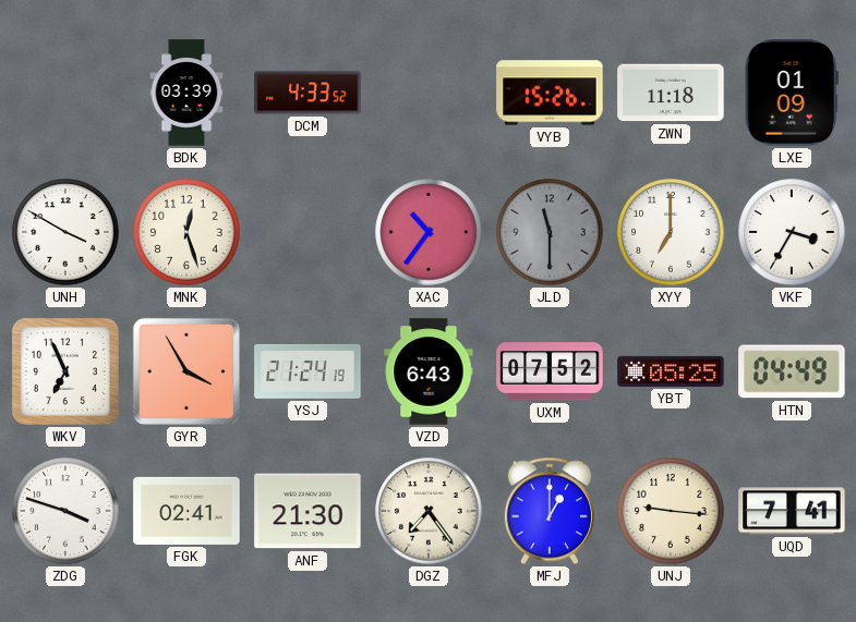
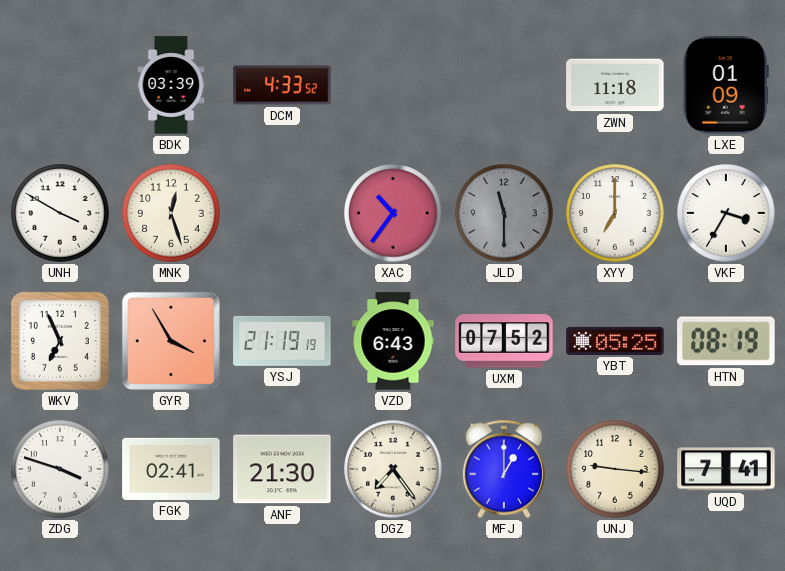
VYB: 15:26 -> none (550, 93)
YSJ: 21:24 -> 21:19 (282, 341)
HTN: 04:49 -> 08:19 (726, 341)
